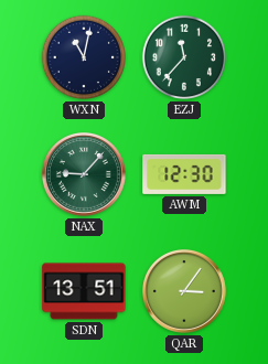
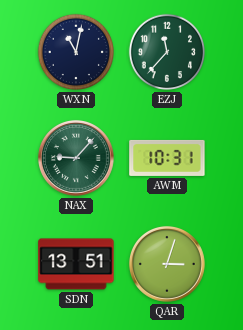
AWM: 12:30 -> 10:31 (167, 158)
QAR: 3:06 -> 3:03 (167, 264)
